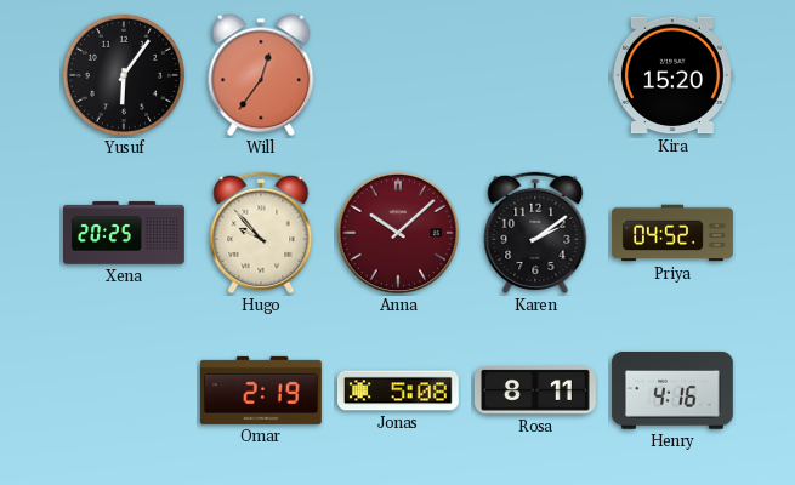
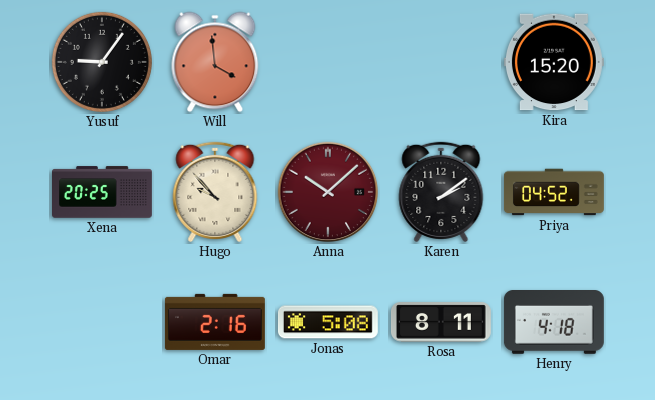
Yusuf: 6:06 -> 9:06 (102, 62)
Will: 12:36 -> 3:59 (215, 62)
Omar: 2:19 -> 2:16 (215, 322)
Henry: 4:16 -> 4:18 (554, 323)
